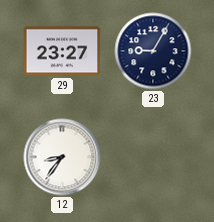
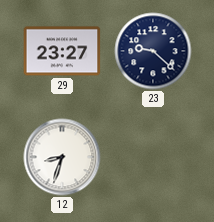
23: 9:05 -> 9:22 (153, 51)
12: 8:36 -> 8:33 (62, 157)
